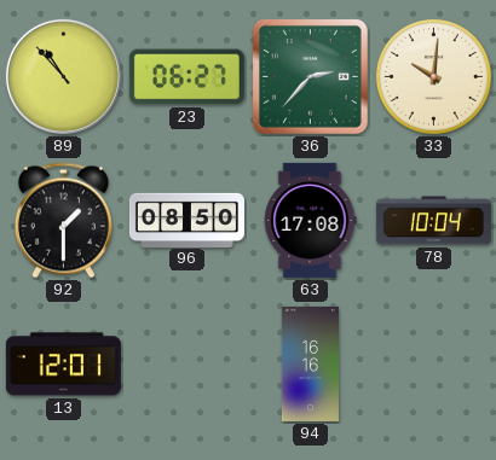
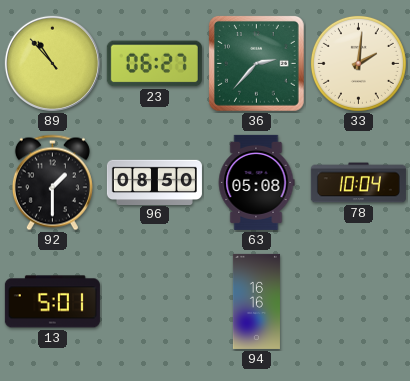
33: 10:01 -> 2:01 (358, 63)
63: 17:08 -> 05:08 (256, 182)
13: 12:01 -> 5:01 (52, 302)
